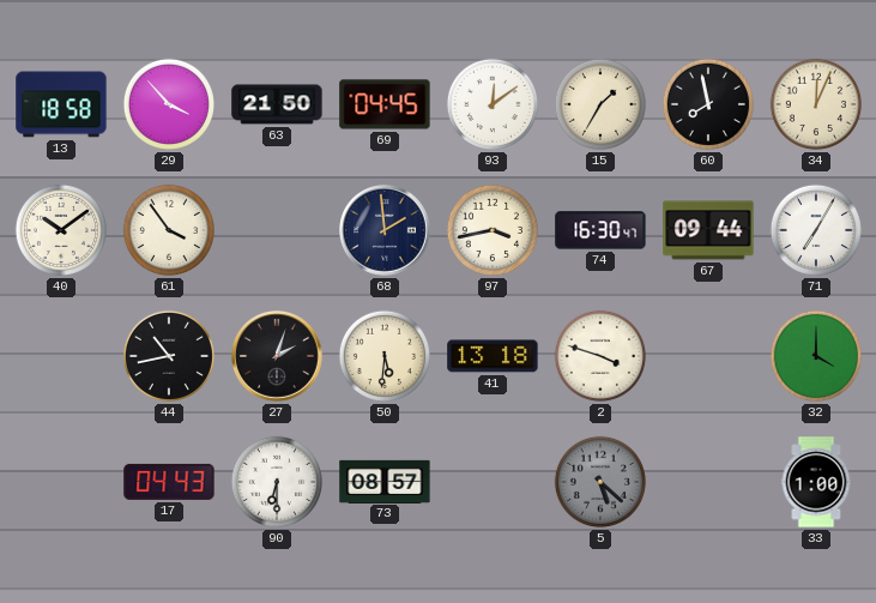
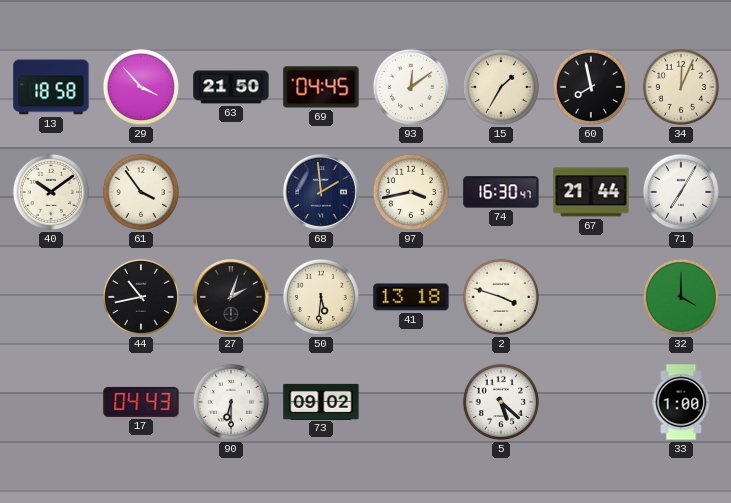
67: 09:44 -> 21:44 (591, 192)
73: 08:57 -> 09:02 (321, 401)
5 dial: grey -> white (501, 402)
